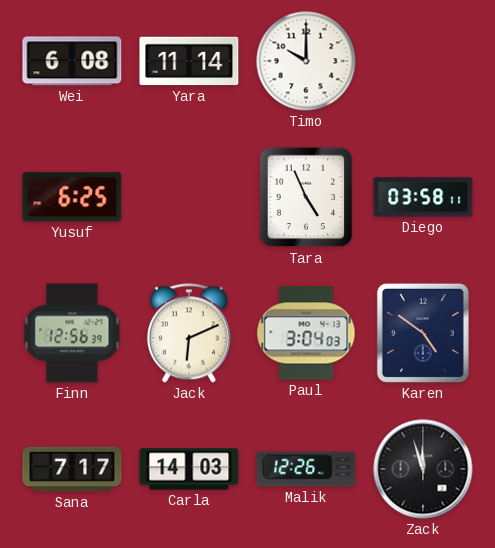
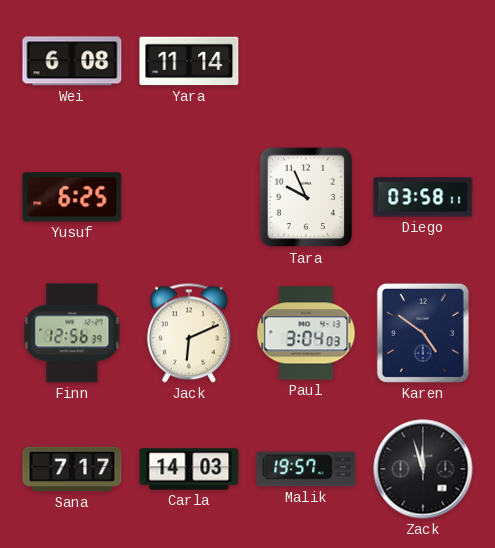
Timo: 10:00 -> none (306, 61)
Tara: 4:56 -> 9:56 (306, 197)
Malik: 12:26 -> 19:57 (306, 469)
